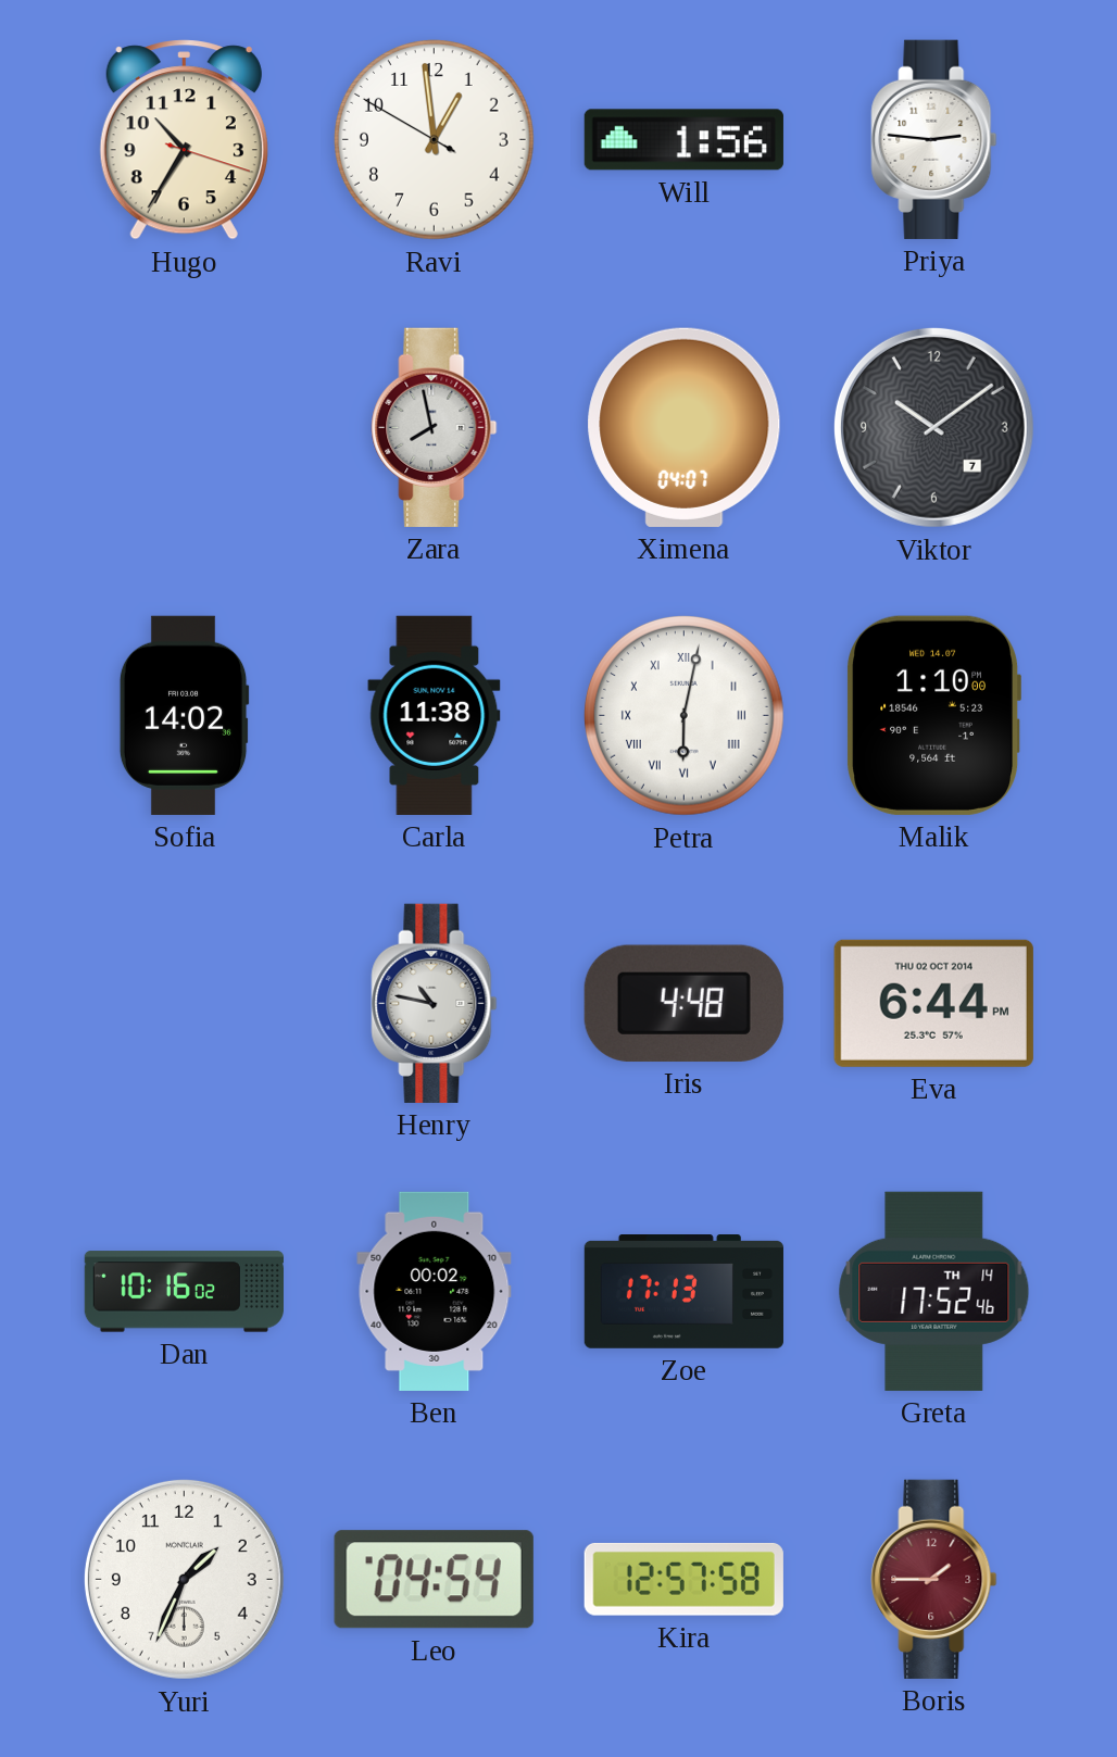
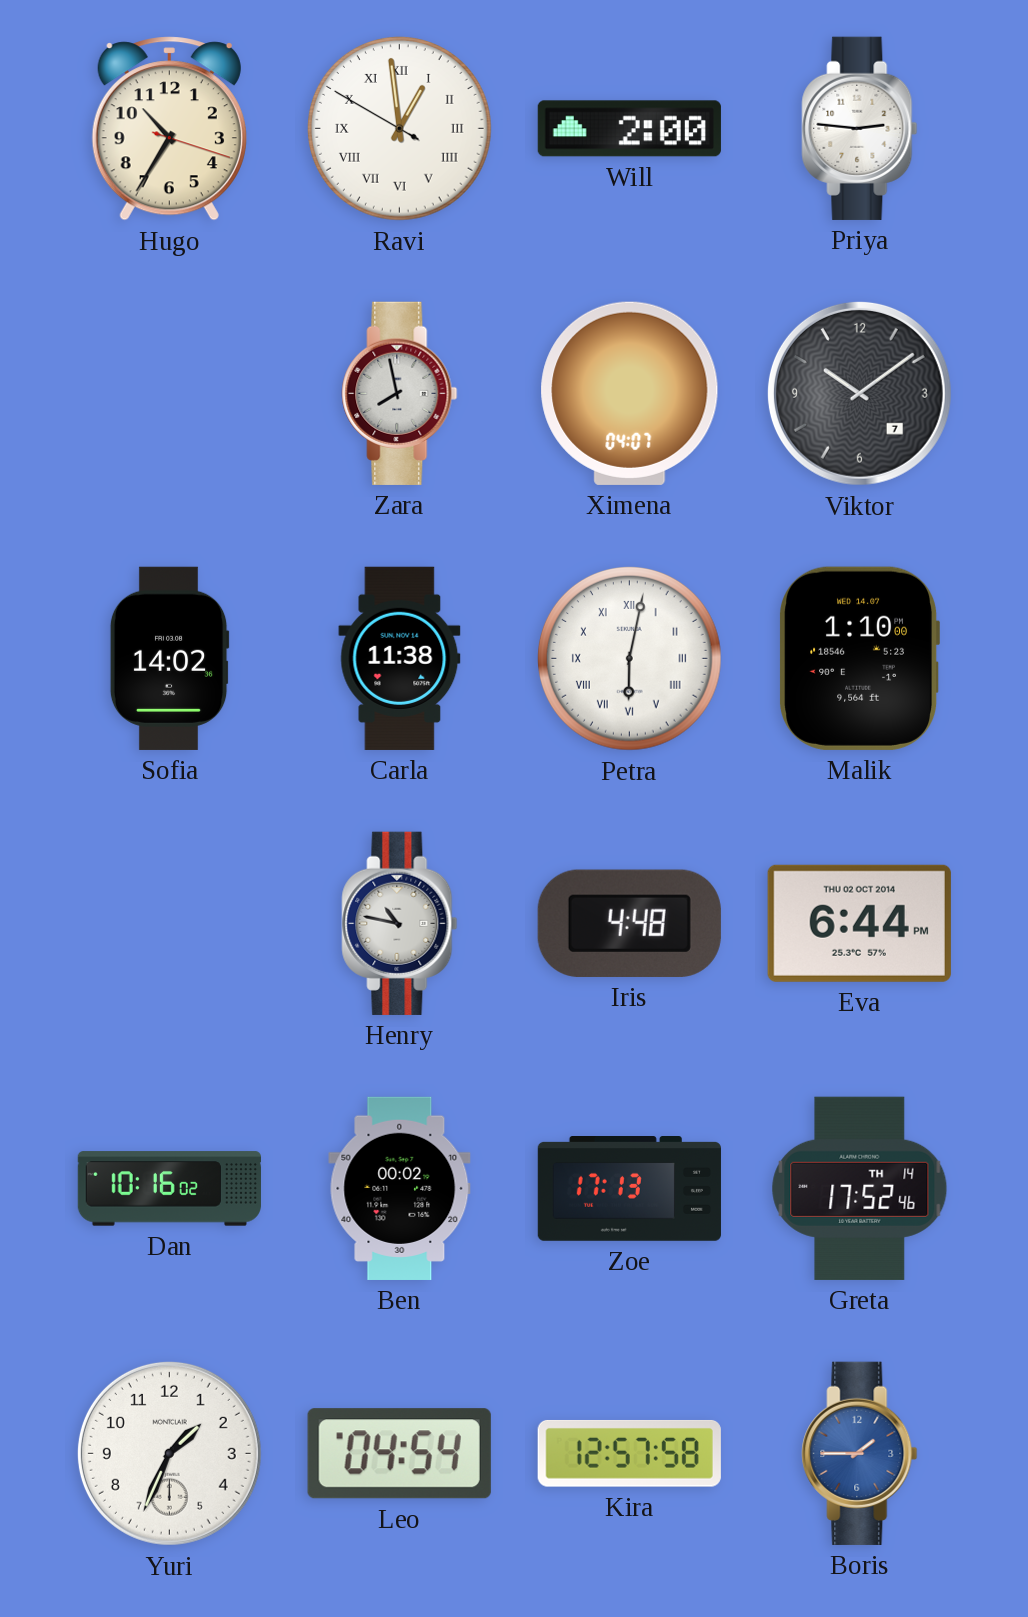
Ravi numerals: Arabic -> Roman (399, 128)
Will: 1:56 -> 2:00 (629, 129)
Boris dial: burgundy -> blue (860, 1453)
